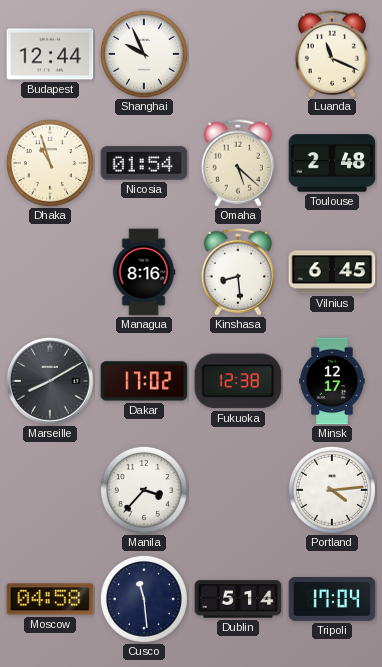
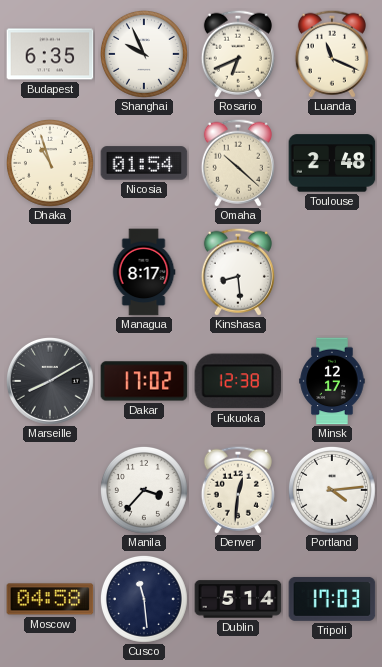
Budapest: 12:44 -> 6:35 (50, 54)
Rosario: none -> 6:41 (238, 54)
Omaha: 5:22 -> 10:22 (238, 163)
Managua: 8:16 -> 8:17 (144, 272)
Vilnius: 6:45 -> none (332, 272)
Denver: none -> 12:31 (238, 490)
Tripoli: 17:04 -> 17:03 (332, 599)
